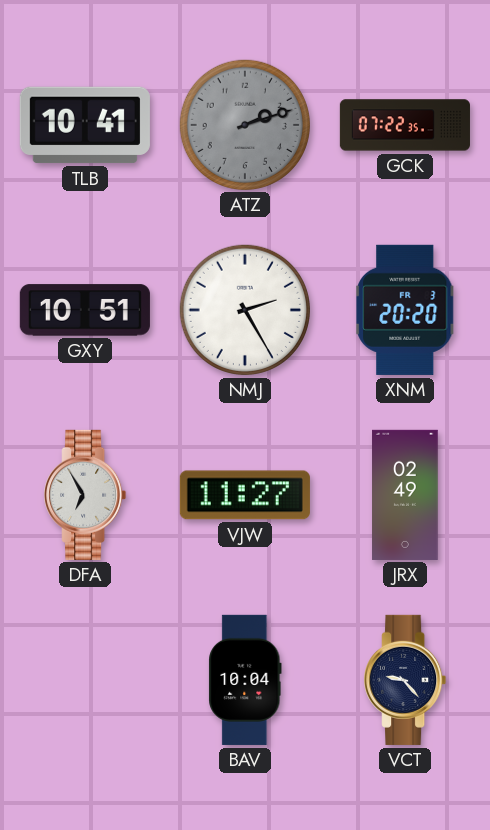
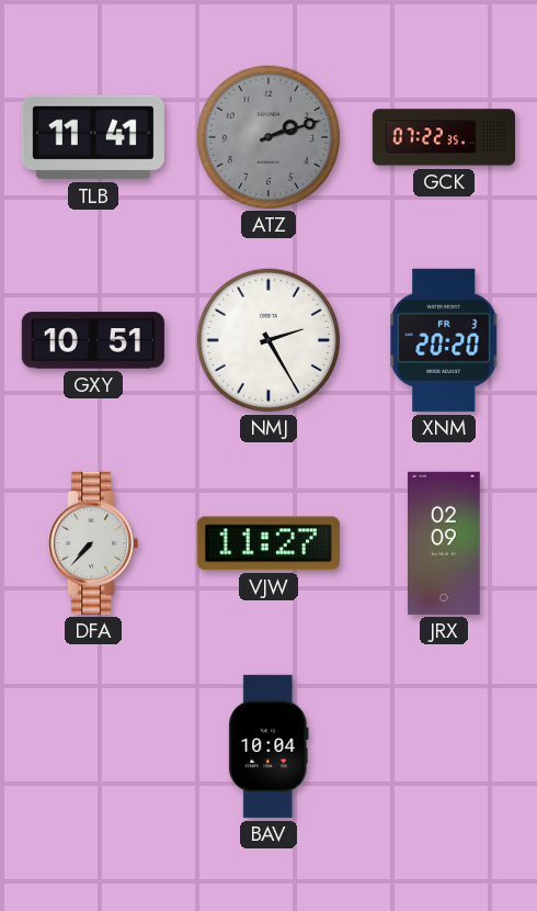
TLB: 10:41 -> 11:41 (93, 137)
DFA: 6:55 -> 7:37 (93, 543)
JRX: 02:49 -> 02:09 (444, 543)
VCT: 9:23 -> none (405, 680)
